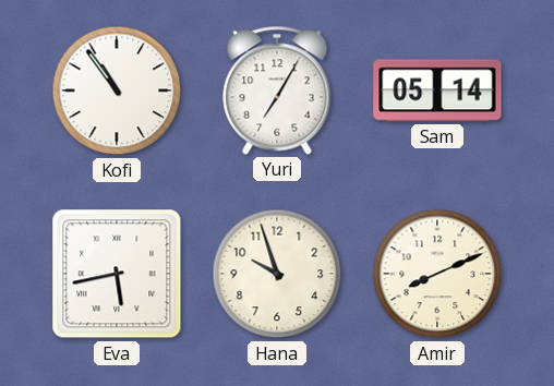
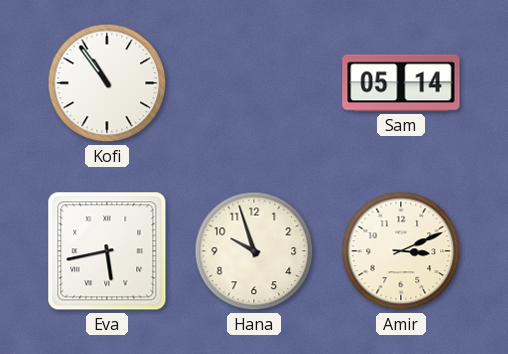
Yuri: 7:05 -> none (277, 91)
Amir: 8:11 -> 3:11 (401, 251)
